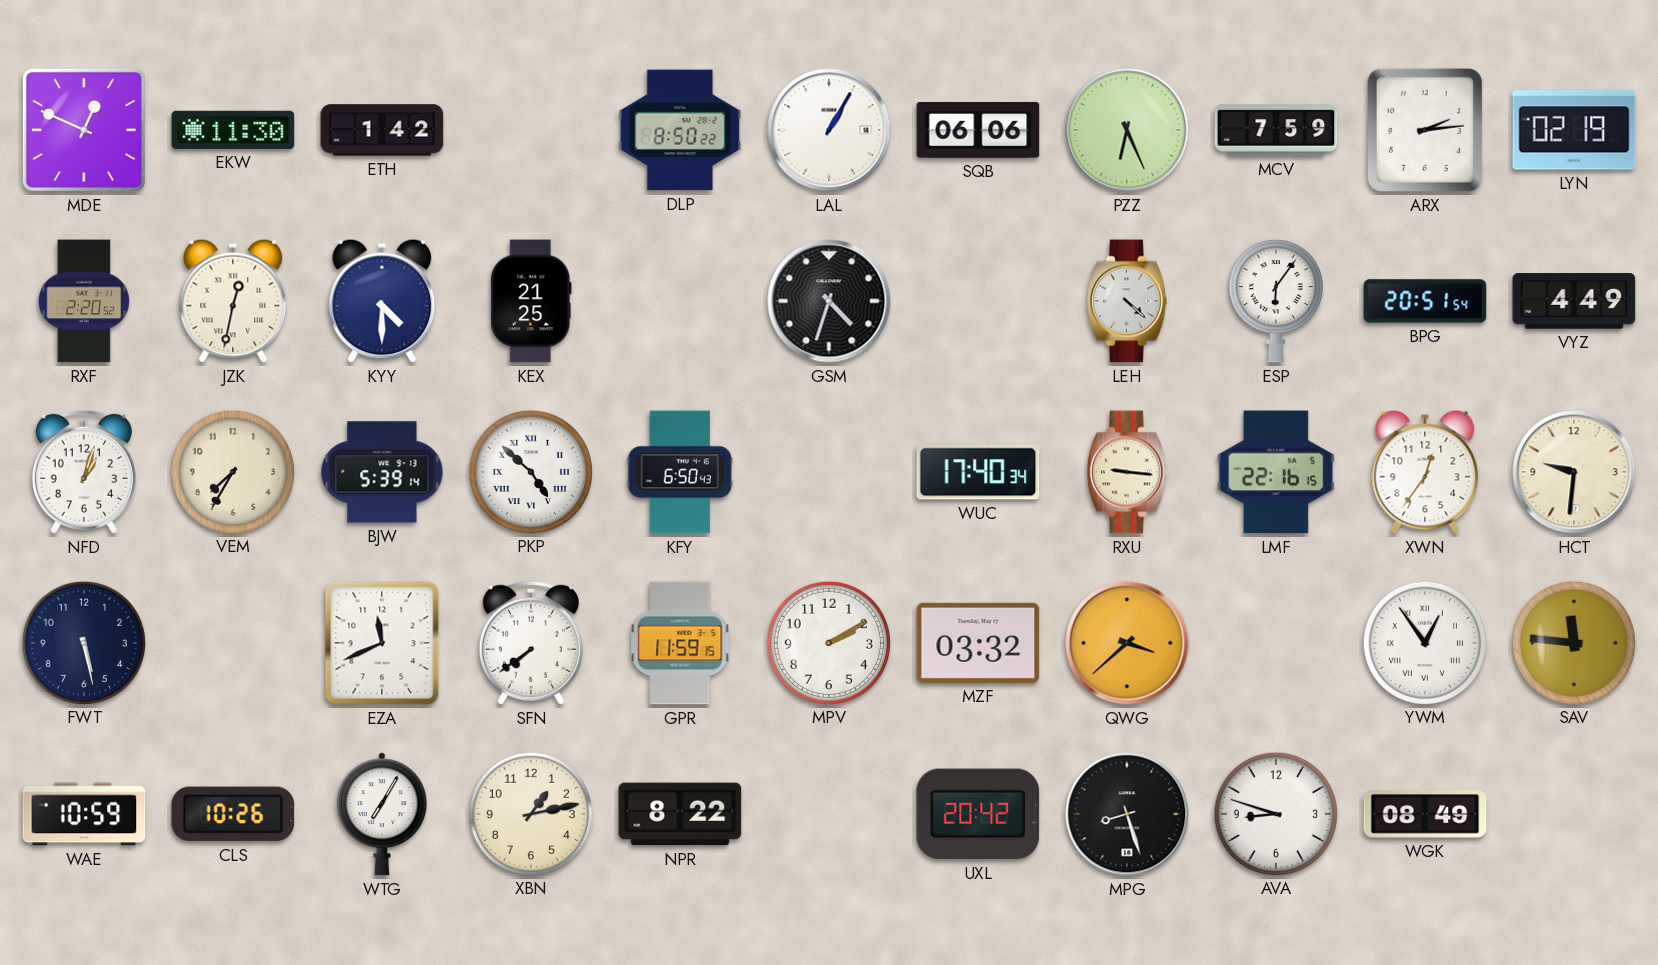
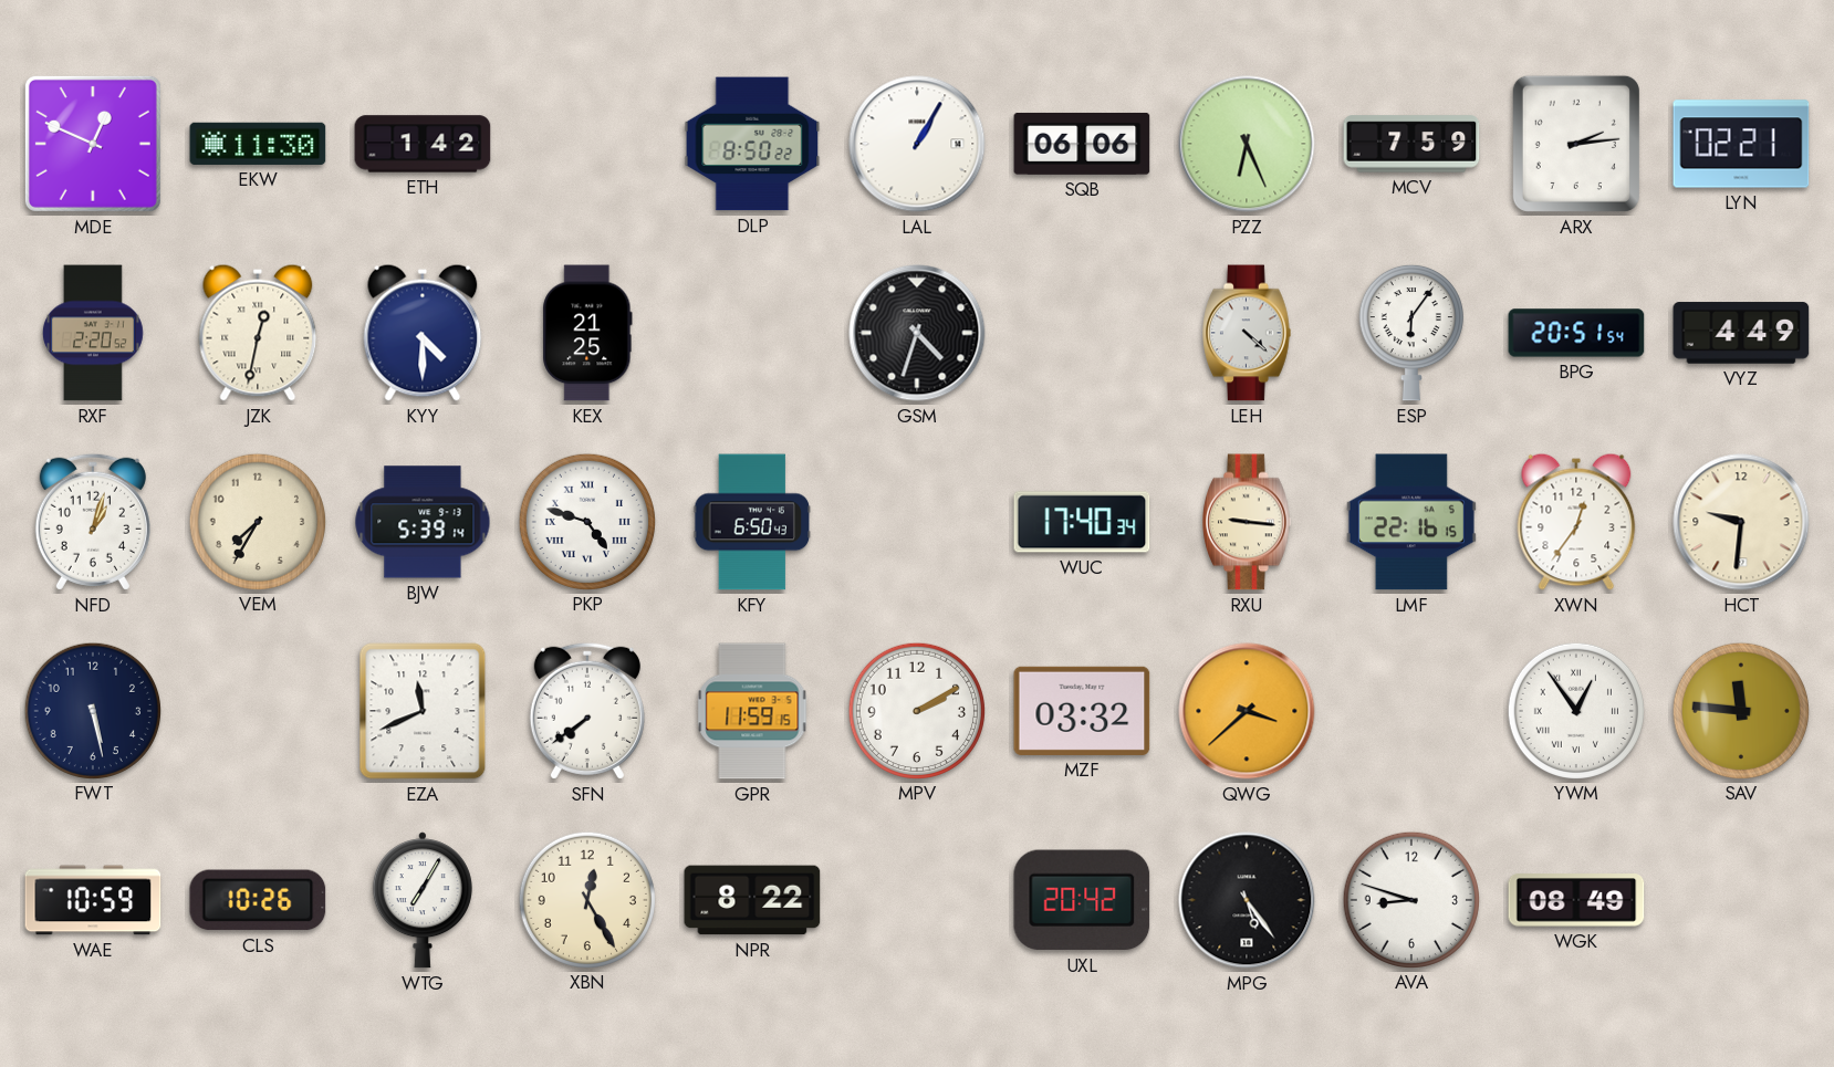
LYN: 02:19 -> 02:21 (1741, 144)
PKP: 4:52 -> 4:48 (586, 521)
XBN: 1:13 -> 12:25 (586, 899)
MPG: 8:27 -> 5:24 (1247, 900)
